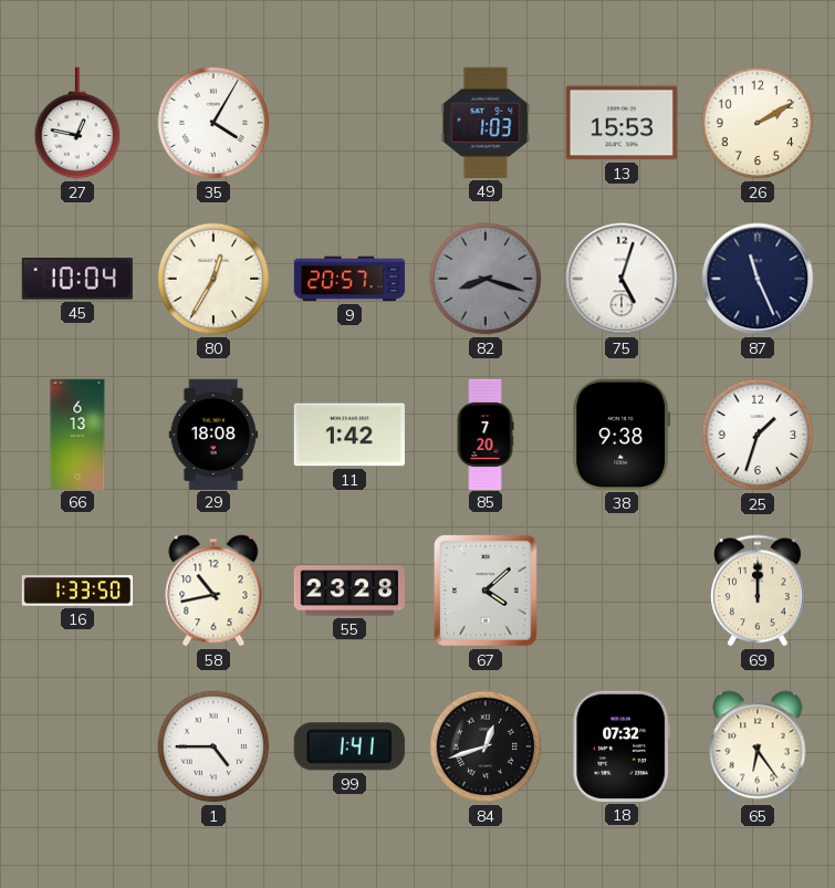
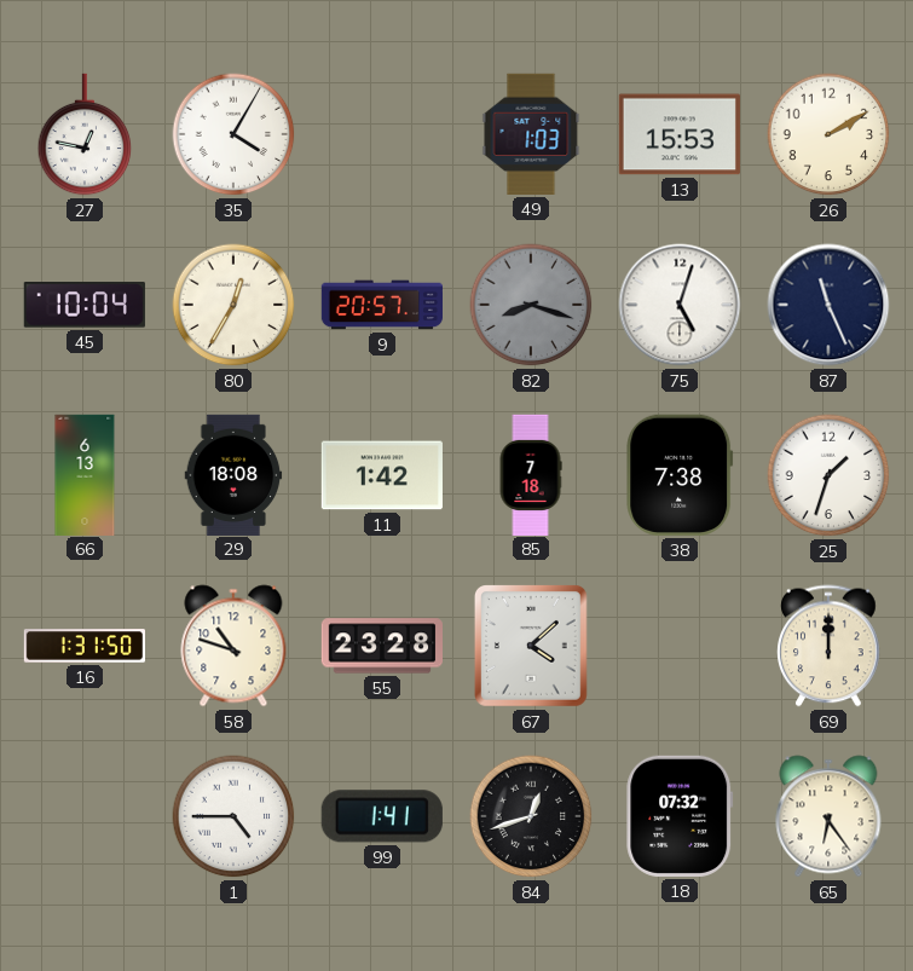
85: 7:20 -> 7:18 (531, 474)
38: 9:38 -> 7:38 (680, 475)
16: 1:33 -> 1:31 (83, 646)
58: 10:43 -> 10:48 (233, 646)
